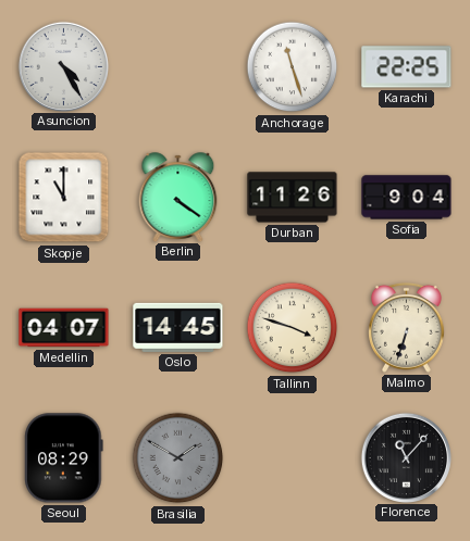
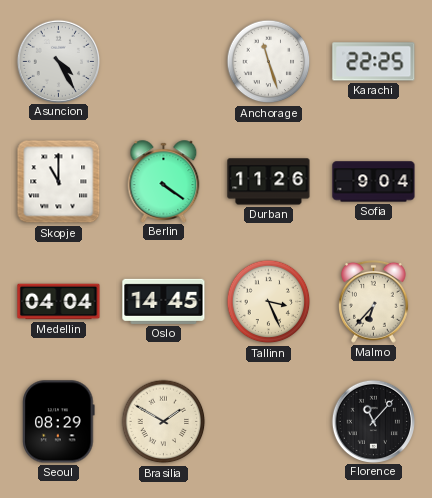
Medellin: 04:07 -> 04:04 (59, 302)
Tallinn: 3:48 -> 3:26 (269, 302)
Malmo: 6:33 -> 6:37 (374, 301)
Brasilia dial: grey -> cream (164, 422)
